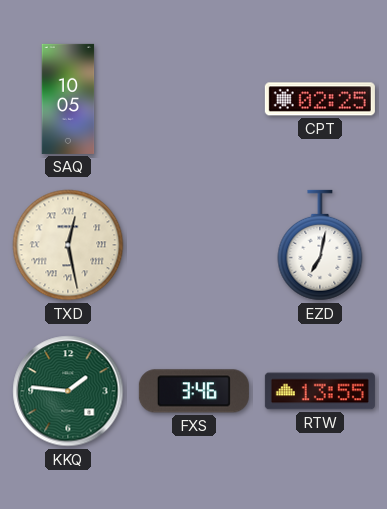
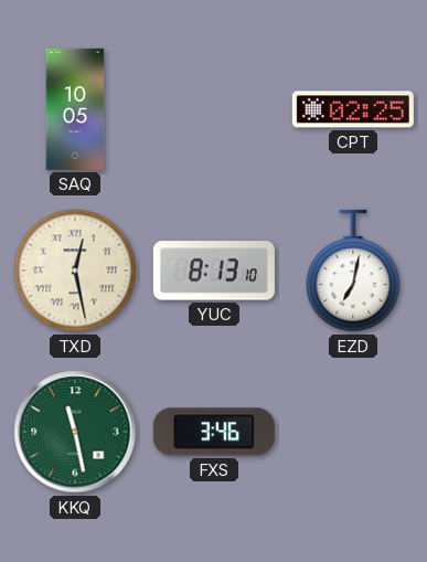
YUC: none -> 8:13 (214, 271)
KKQ: 1:46 -> 11:28 (75, 432)
RTW: 13:55 -> none (320, 391)
